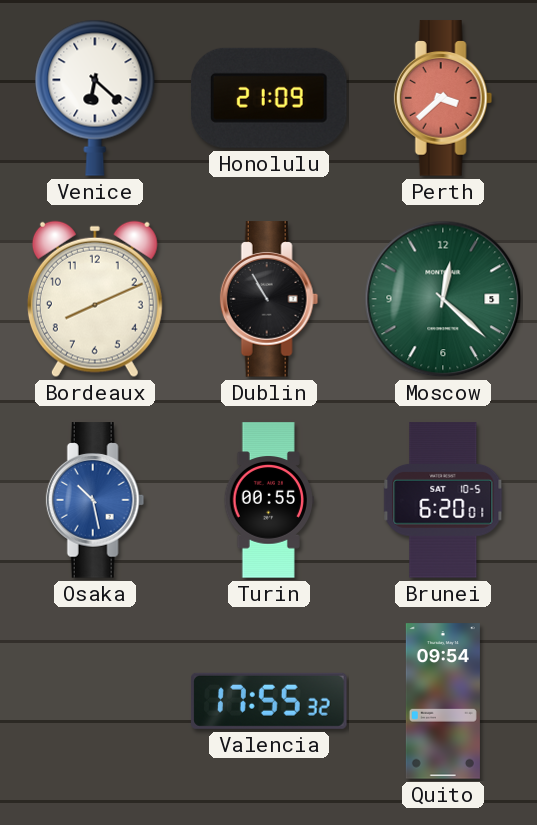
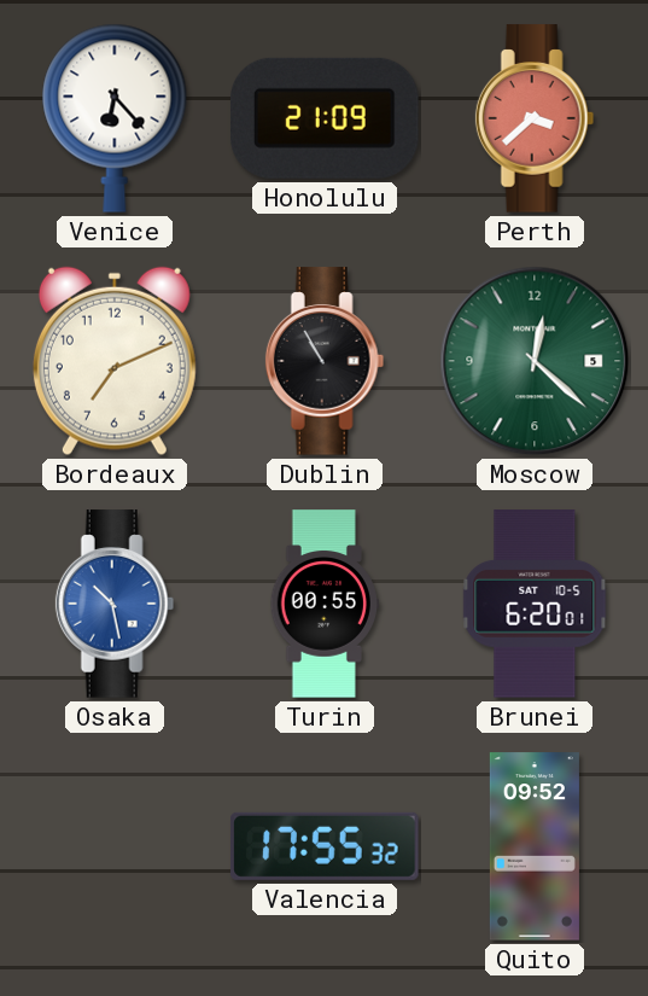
Venice: 6:22 -> 6:23 (115, 118)
Bordeaux: 8:11 -> 7:11 (115, 361)
Quito: 09:54 -> 09:52 (535, 846)
